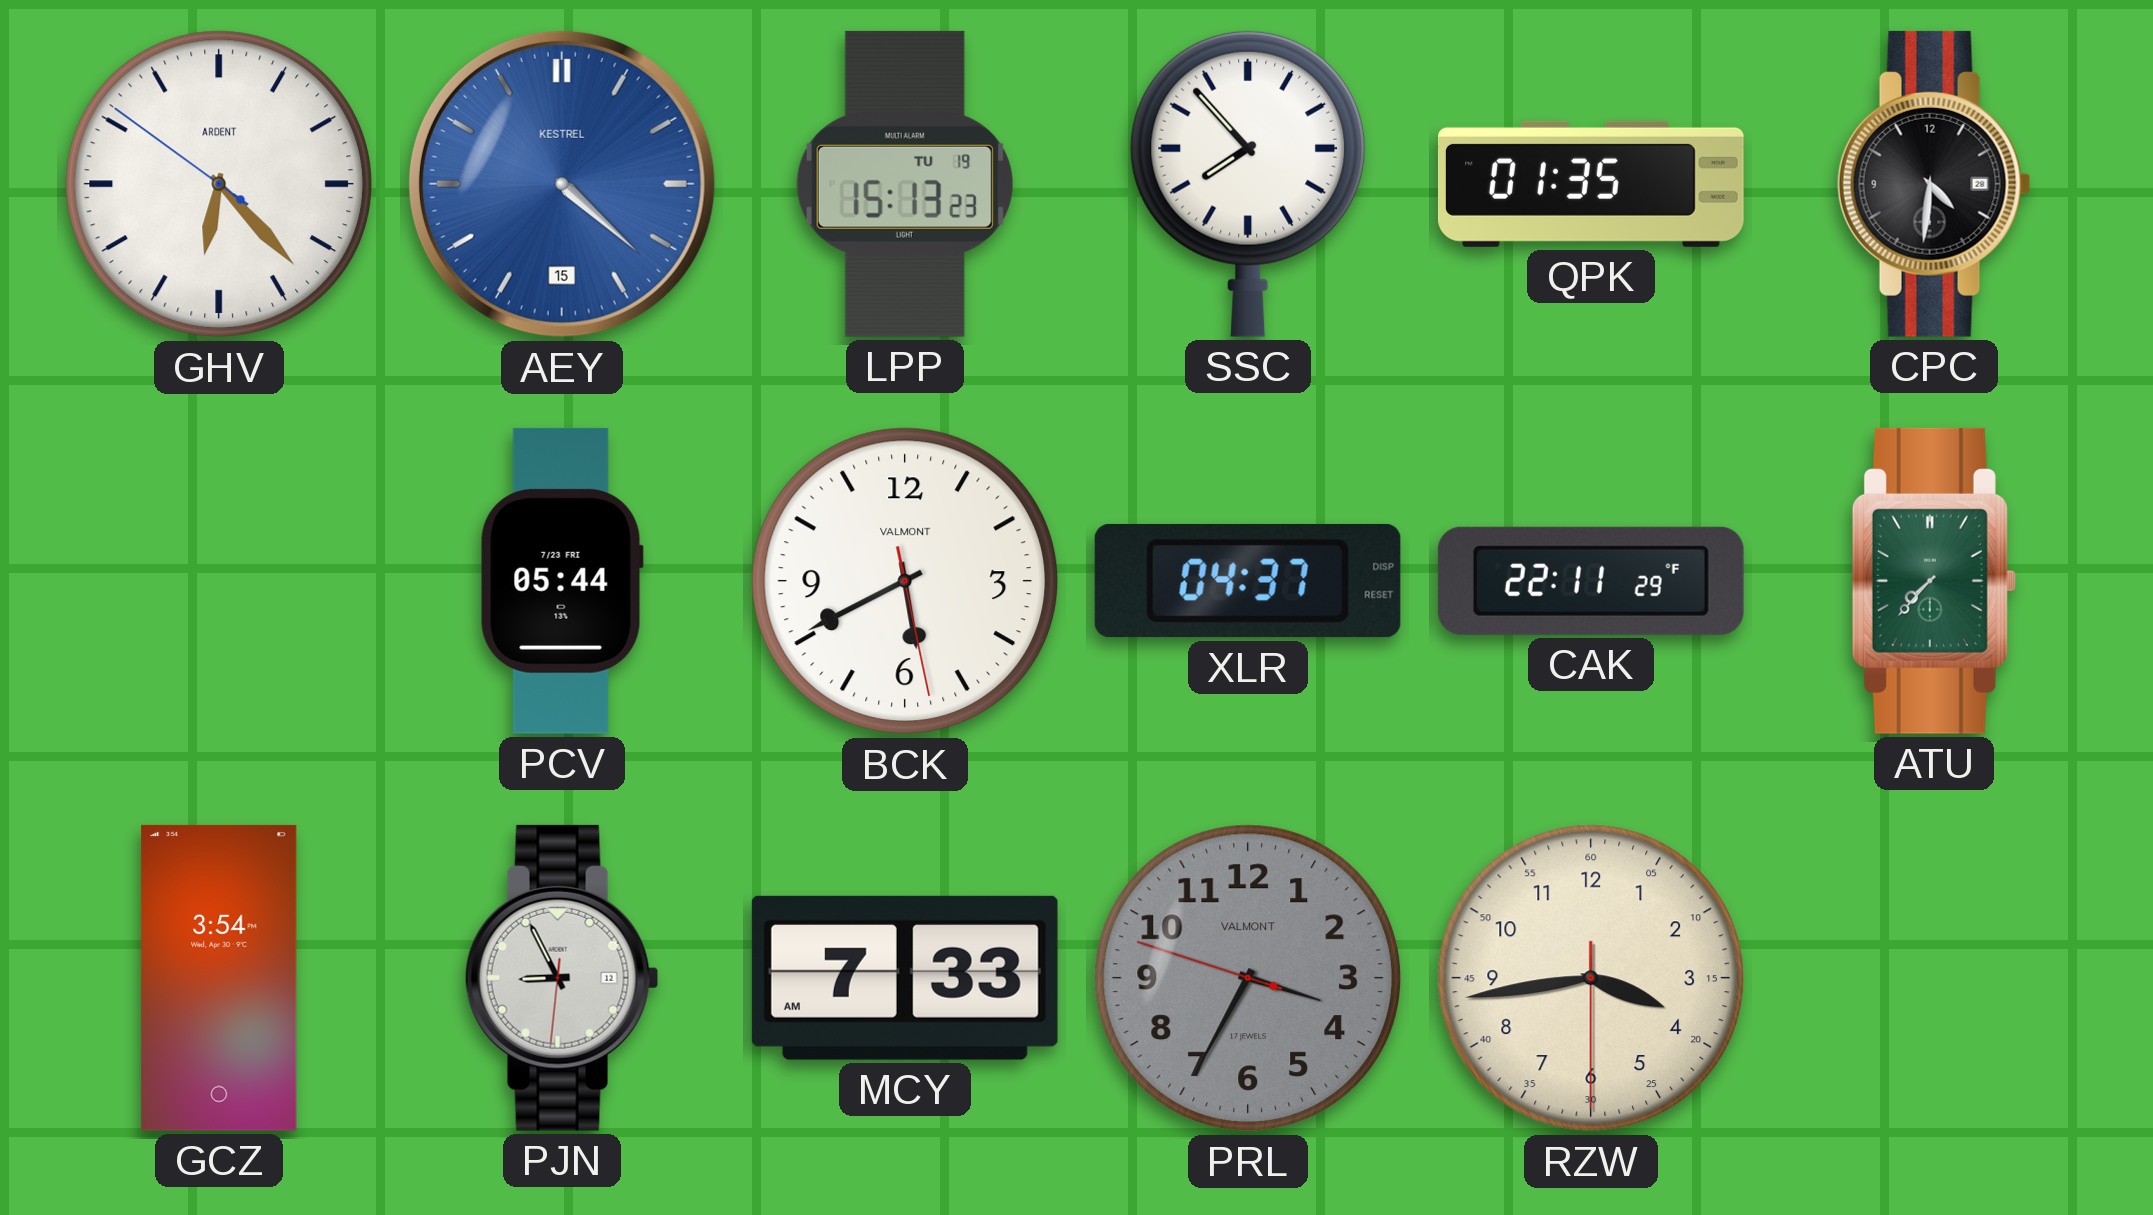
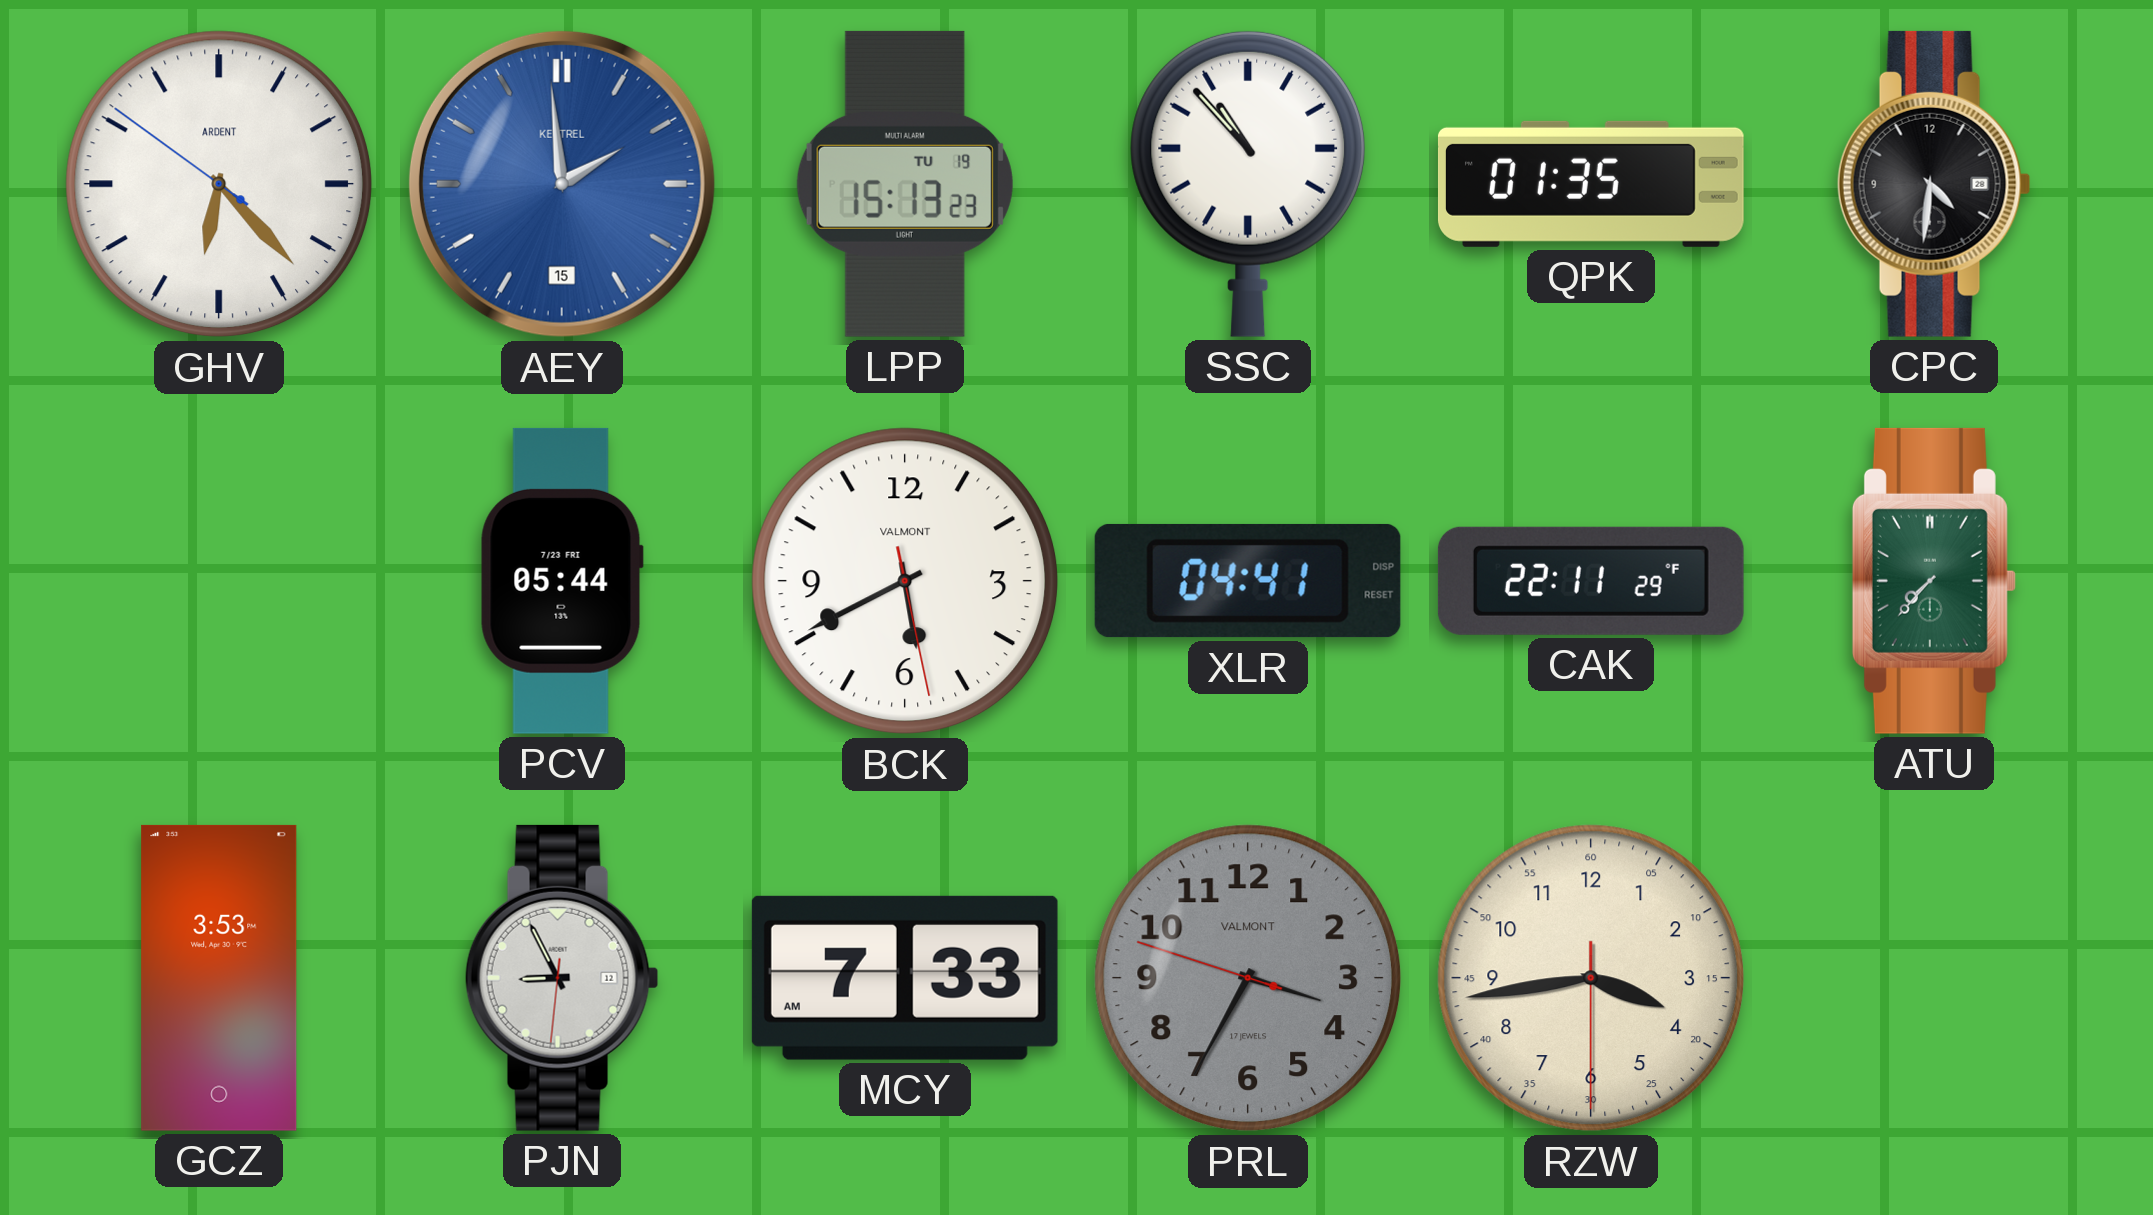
AEY: 4:22 -> 1:59 (562, 184)
SSC: 7:53 -> 10:53 (1248, 184)
XLR: 04:37 -> 04:41 (1248, 581)
GCZ: 3:54 -> 3:53 (219, 978)
